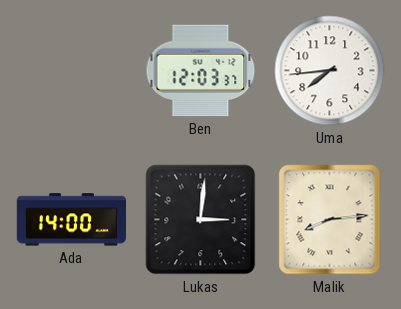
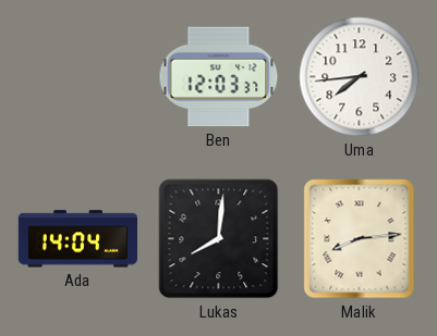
Ada: 14:00 -> 14:04 (77, 239)
Lukas: 3:01 -> 8:01 (219, 239)
